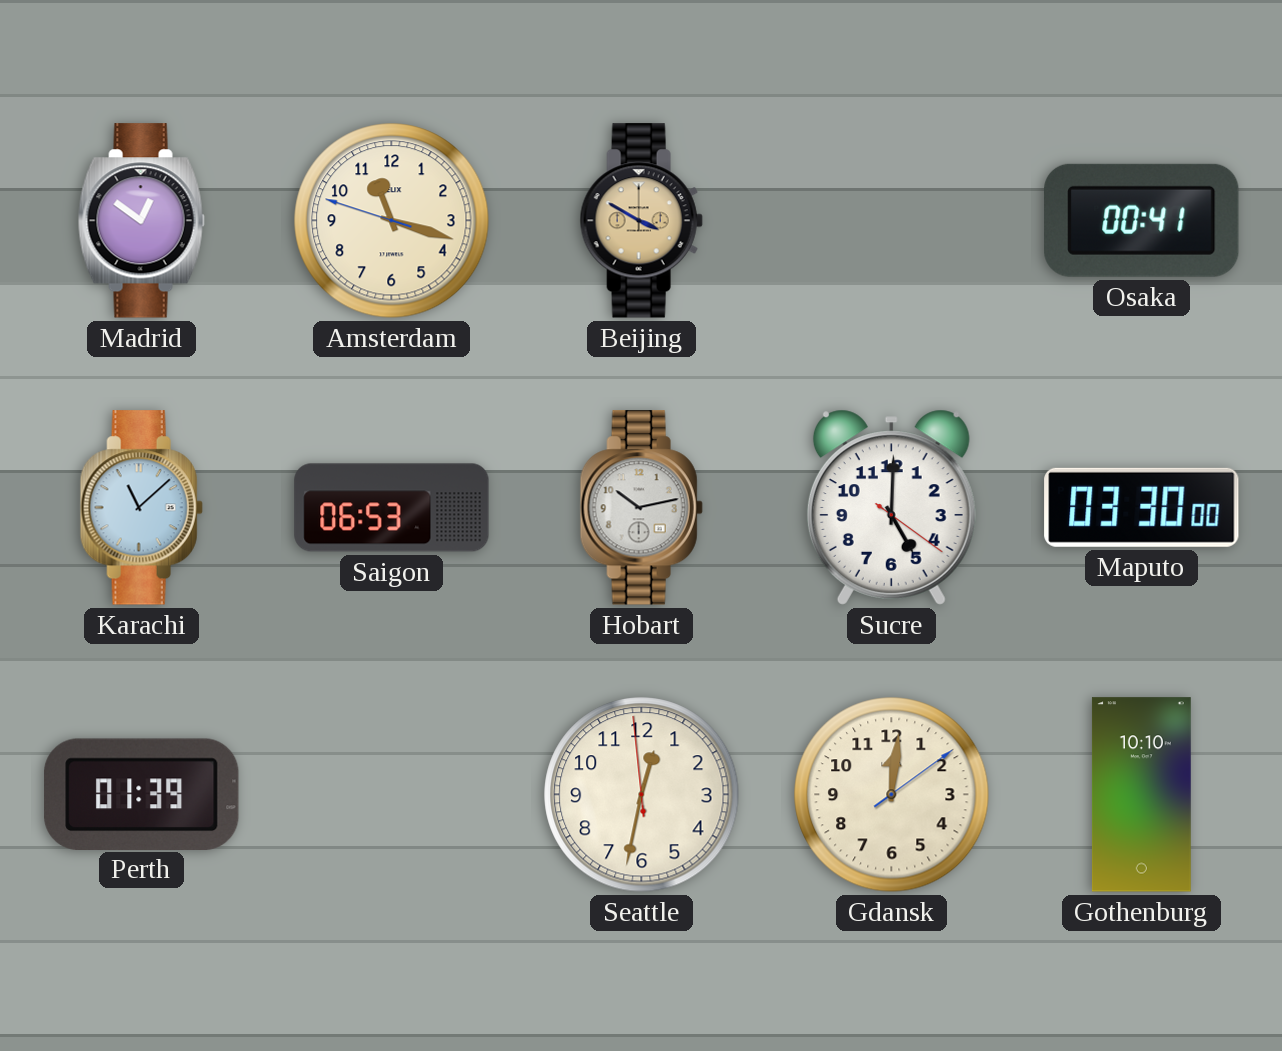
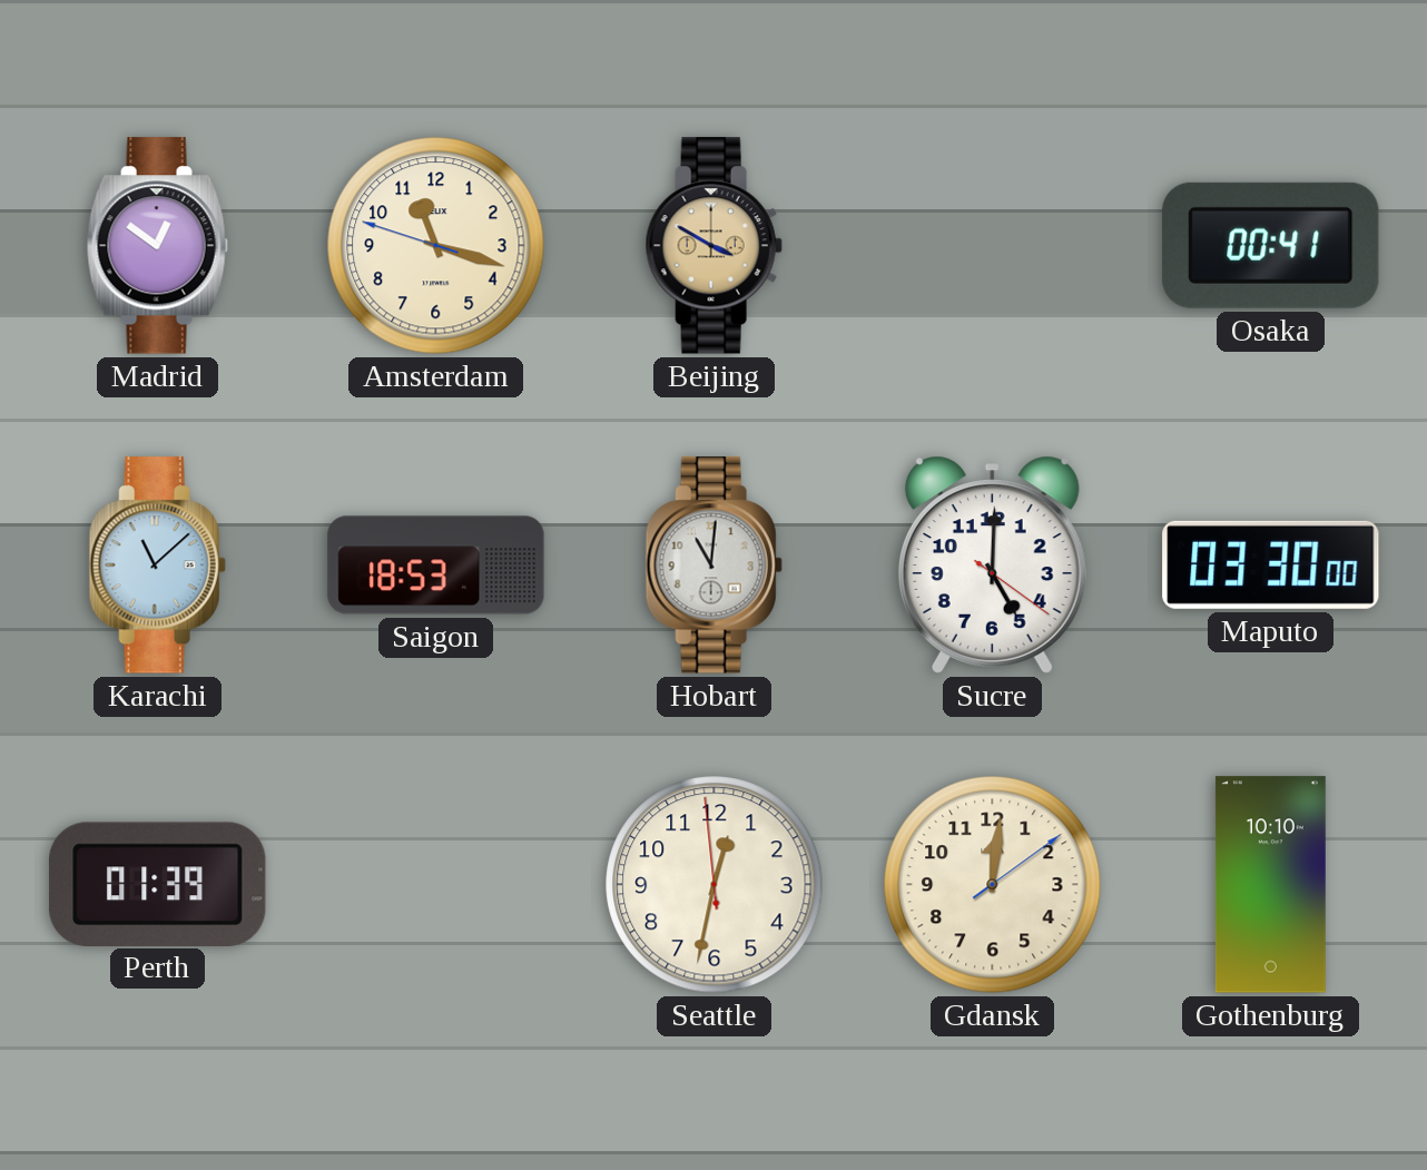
Saigon: 06:53 -> 18:53 (436, 566)
Hobart: 10:13 -> 11:01 (713, 566)
